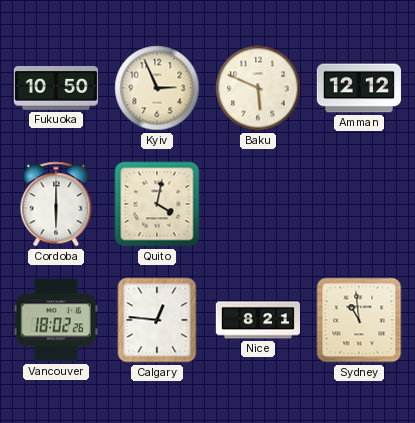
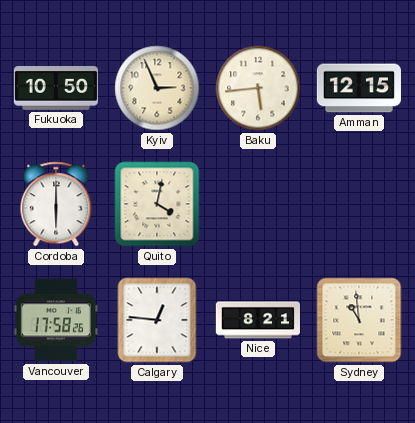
Baku: 5:49 -> 5:44 (258, 88)
Amman: 12:12 -> 12:15 (358, 88)
Vancouver: 18:02 -> 17:58 (56, 320)
